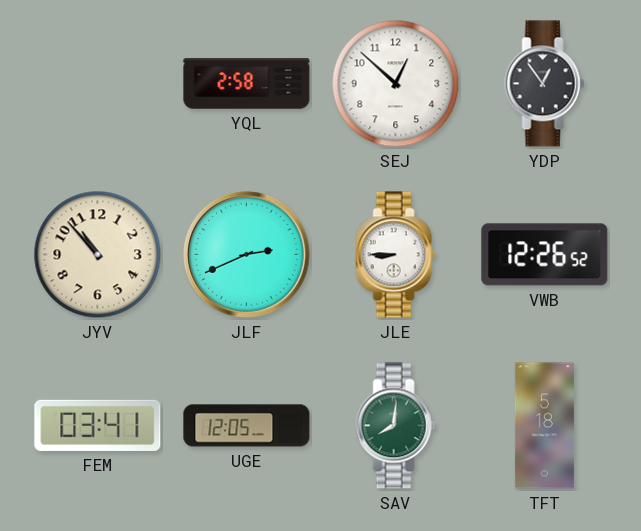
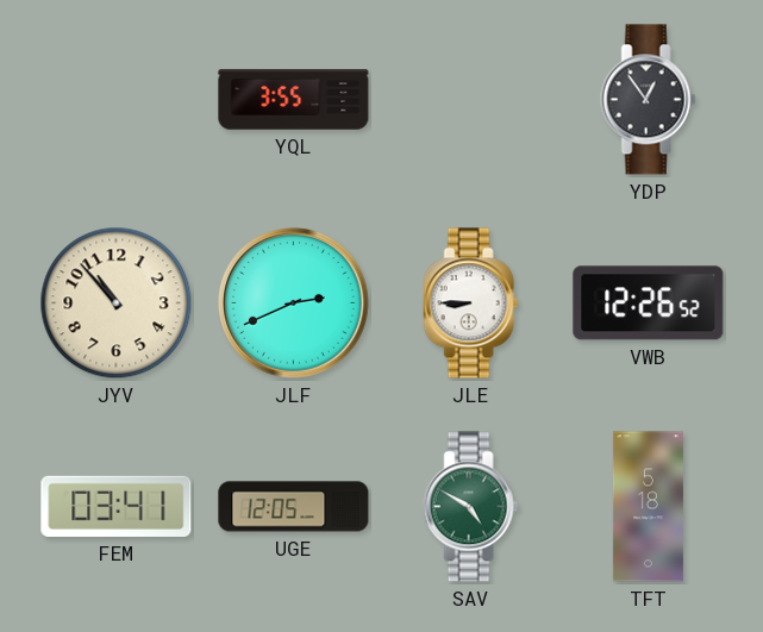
YQL: 2:58 -> 3:55 (294, 100)
SEJ: 12:52 -> none (396, 84)
SAV: 8:01 -> 4:50 (471, 507)
